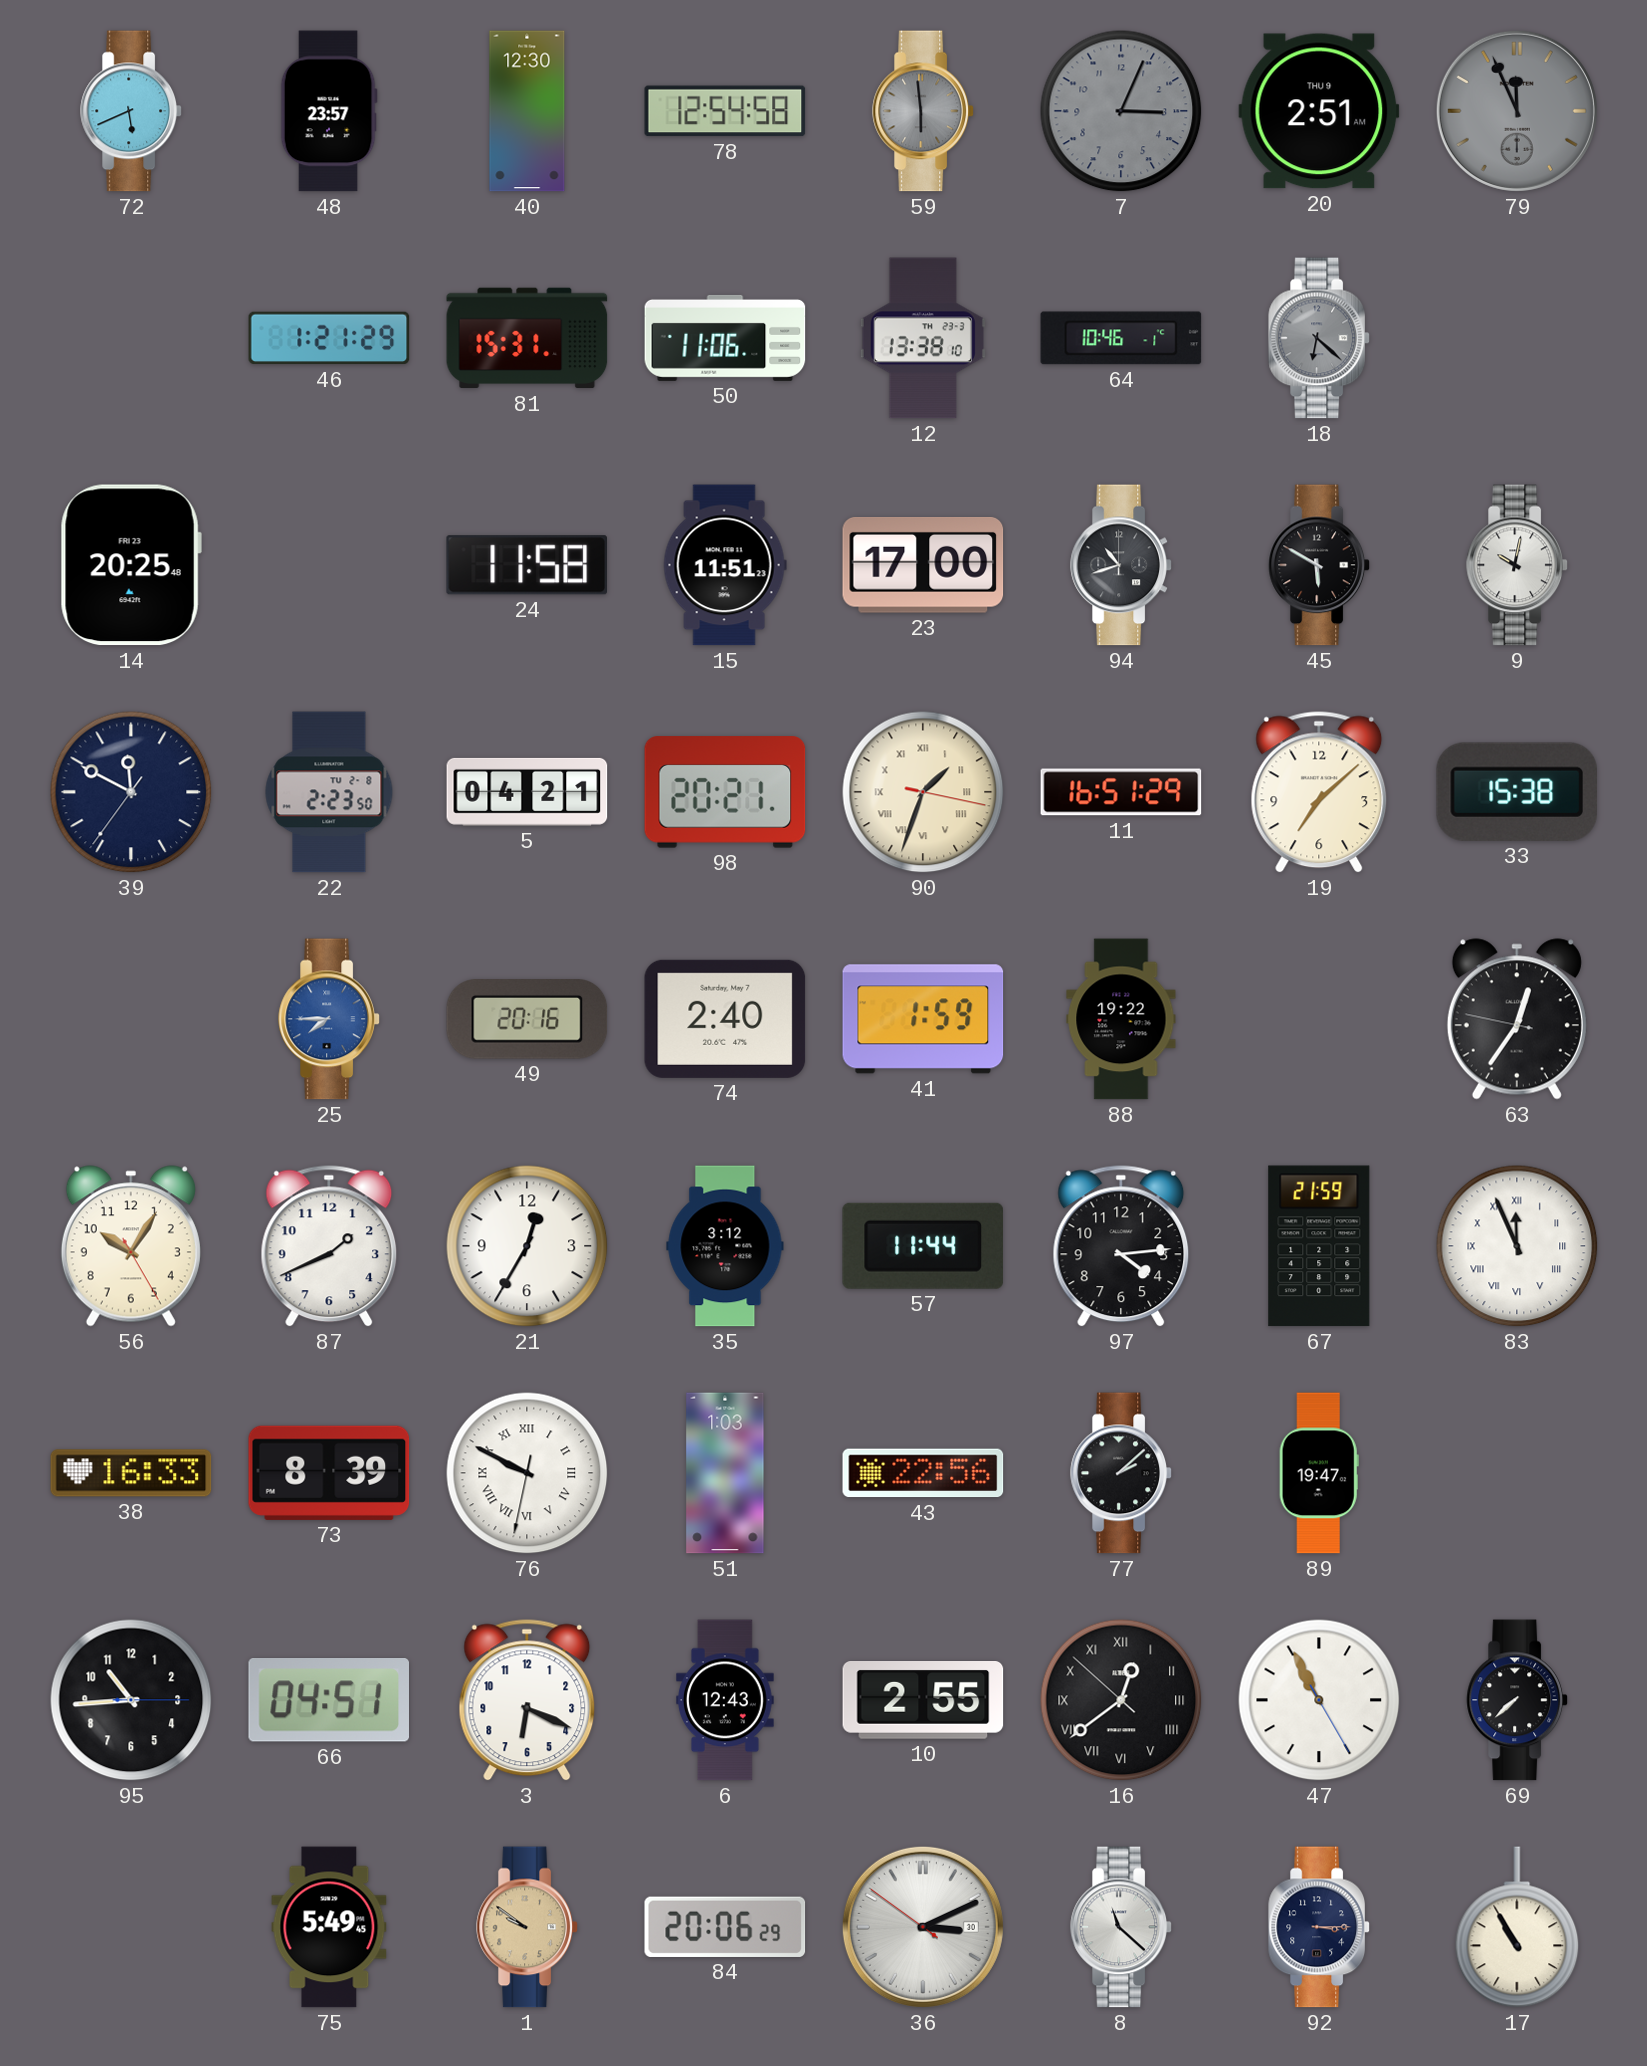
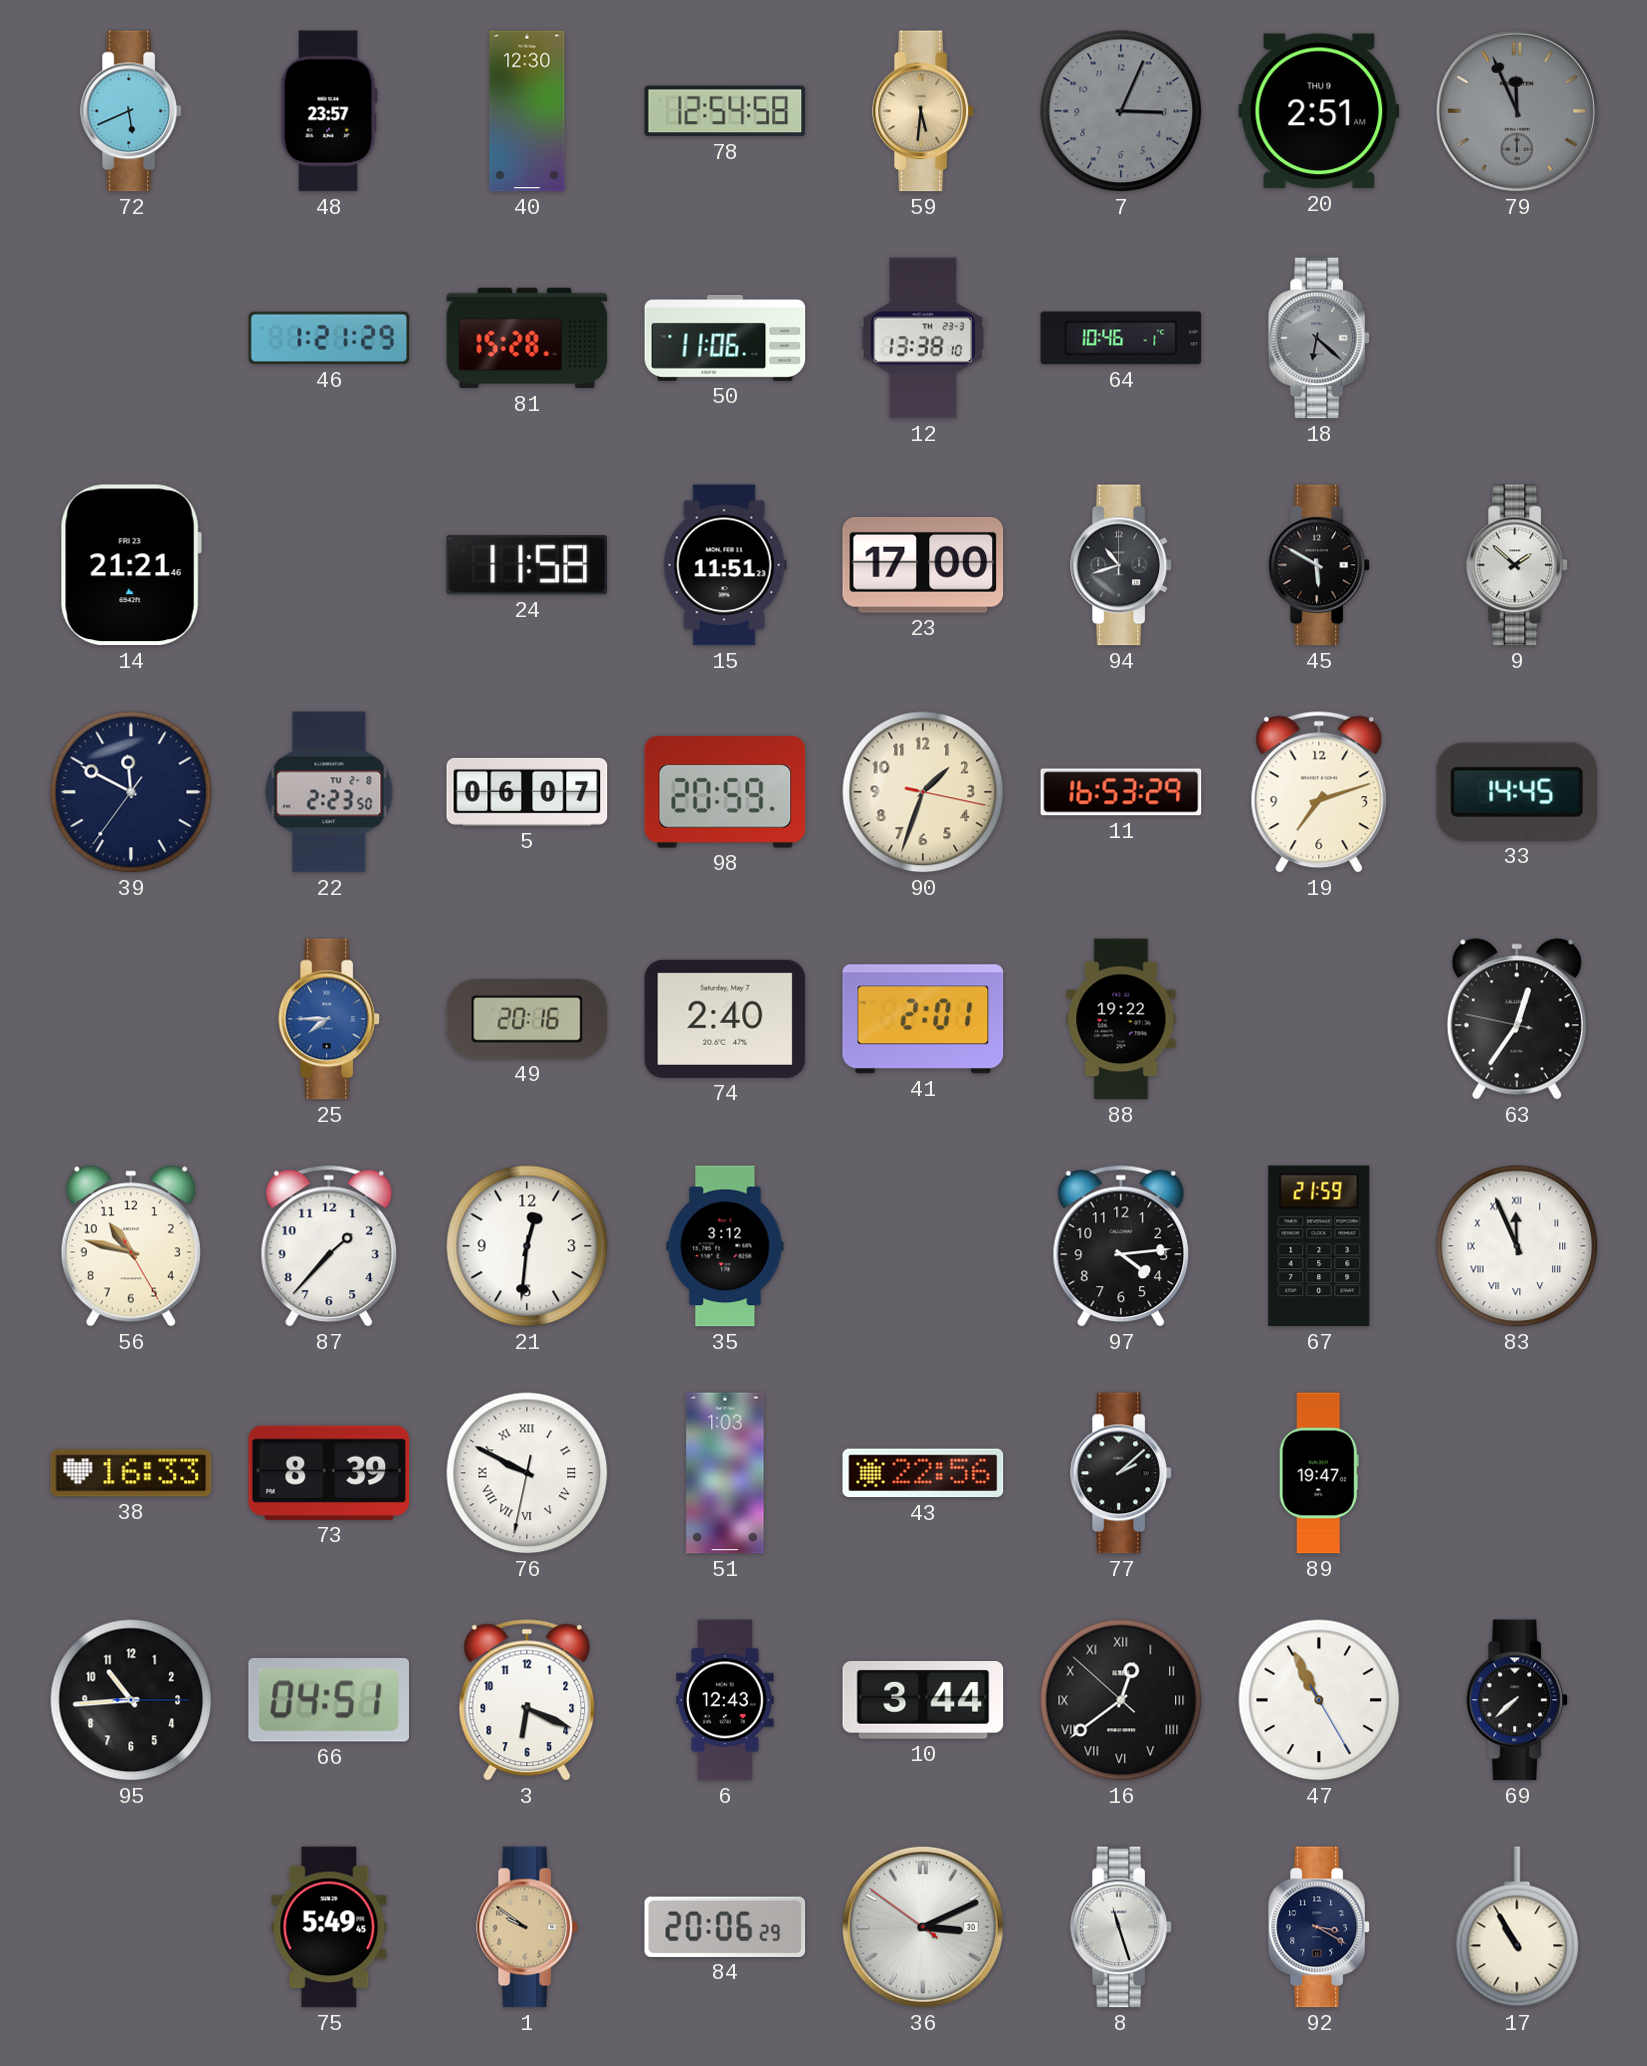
59: 5:59 -> 5:31 (923, 111)
59 dial: grey -> champagne (923, 111)
81: 15:31 -> 15:28 (527, 338)
14: 20:25 -> 21:21 (131, 565)
9: 10:02 -> 1:52 (1517, 565)
5: 04:21 -> 06:07 (527, 792)
98: 20:21 -> 20:59 (725, 792)
90 numerals: Roman -> Arabic (923, 792)
11: 16:51 -> 16:53 (1121, 792)
19: 7:08 -> 7:12 (1319, 792)
33: 15:38 -> 14:45 (1516, 792)
41: 1:59 -> 2:01 (923, 1019)
56: 10:05 -> 10:47 (131, 1246)
87: 1:41 -> 1:37 (329, 1246)
21: 12:35 -> 12:31 (527, 1246)
57: 11:44 -> none (922, 1246)
10: 2:55 -> 3:44 (923, 1701)
8: 11:22 -> 11:27 (1121, 1927)
92: 3:15 -> 3:20 (1319, 1927)
